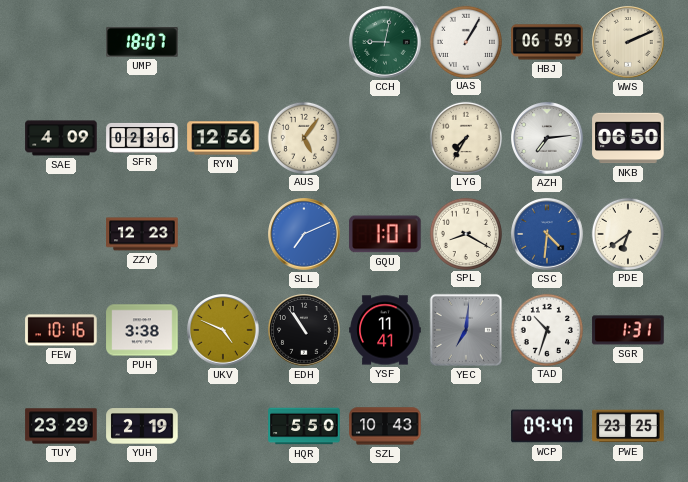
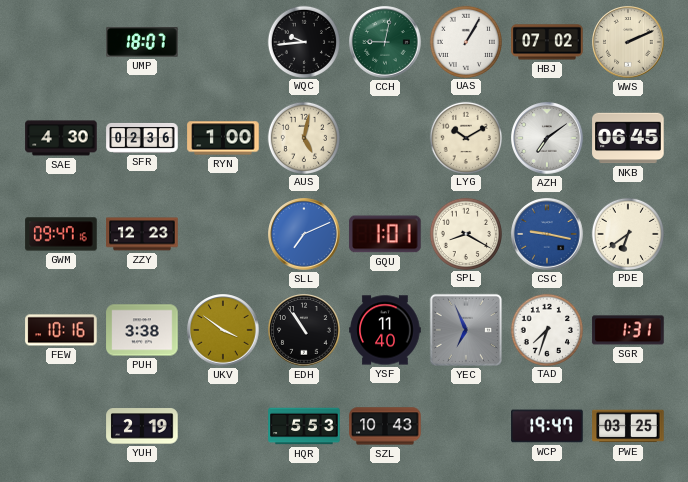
WQC: none -> 9:44 (303, 41)
HBJ: 06:59 -> 07:02 (547, 42)
SAE: 4:09 -> 4:30 (61, 138)
RYN: 12:56 -> 1:00 (223, 138)
AUS: 5:06 -> 5:02 (303, 137)
LYG: 7:35 -> 10:10 (465, 137)
AZH: 7:14 -> 7:09 (547, 138)
NKB: 06:50 -> 06:45 (628, 138)
GWM: none -> 09:47 (61, 234)
CSC: 4:31 -> 9:17 (547, 234)
UKV: 4:49 -> 3:51 (223, 330)
YSF: 11:41 -> 11:40 (385, 330)
YEC: 7:01 -> 6:56 (466, 330)
TAD: 10:33 -> 7:33 (546, 329)
TUY: 23:29 -> none (61, 426)
HQR: 5:50 -> 5:53 (304, 426)
WCP: 09:47 -> 19:47 (547, 426)
PWE: 23:25 -> 03:25 (628, 426)
